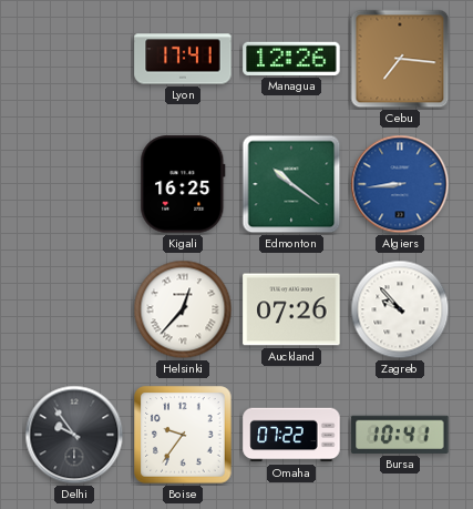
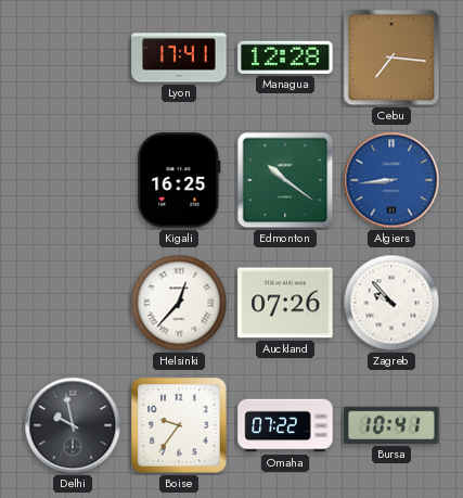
Managua: 12:26 -> 12:28 (285, 58)
Delhi: 9:54 -> 9:58 (73, 425)
